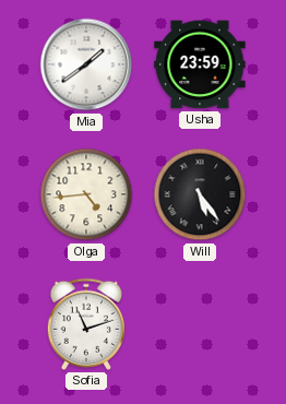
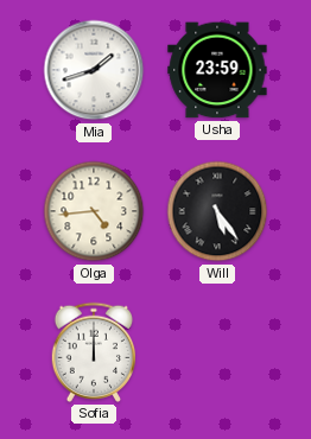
Mia: 1:39 -> 1:42 (94, 70)
Sofia: 11:12 -> 12:00 (93, 352)
